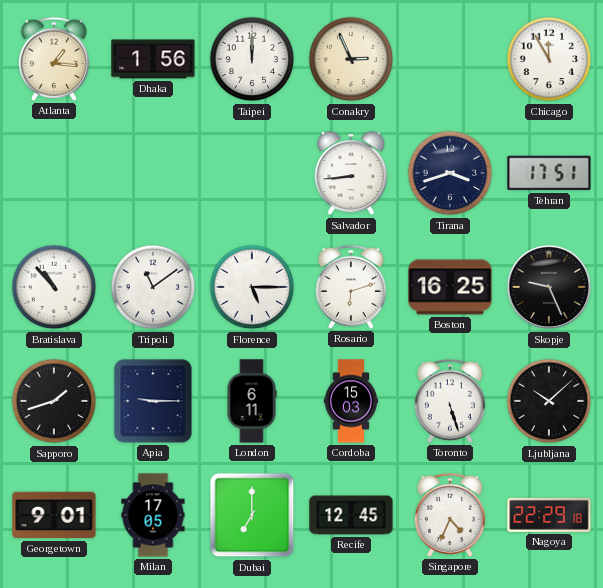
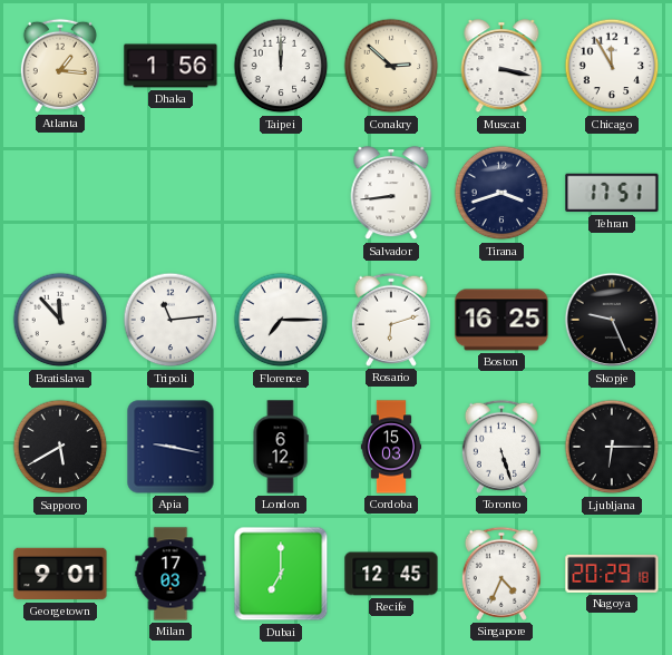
Conakry: 2:56 -> 2:52 (391, 66)
Muscat: none -> 3:17 (501, 67)
Bratislava: 10:53 -> 11:53 (60, 320)
Tripoli: 11:09 -> 11:14 (171, 320)
Florence: 5:15 -> 7:15 (281, 320)
Sapporo: 1:42 -> 5:40 (60, 447)
Apia: 9:15 -> 9:17 (171, 447)
London: 6:11 -> 6:12 (281, 447)
Ljubljana: 10:08 -> 6:15 (612, 447)
Milan: 17:05 -> 17:03 (171, 574)
Nagoya: 22:29 -> 20:29 (612, 574)
